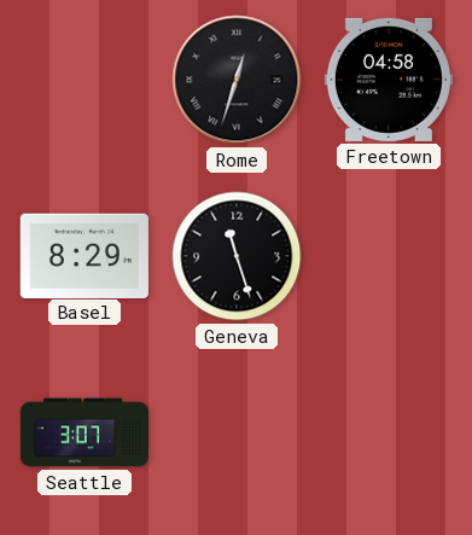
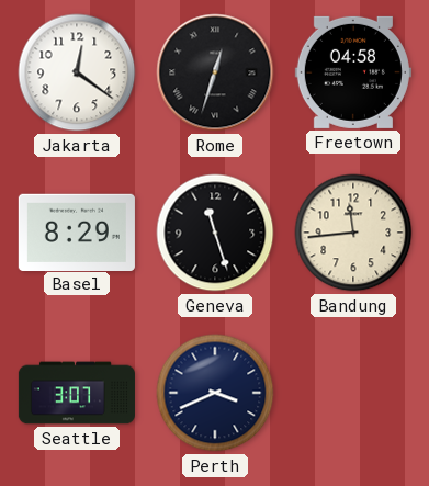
Jakarta: none -> 12:21 (77, 72)
Bandung: none -> 11:44 (353, 233)
Perth: none -> 3:41 (215, 393)
